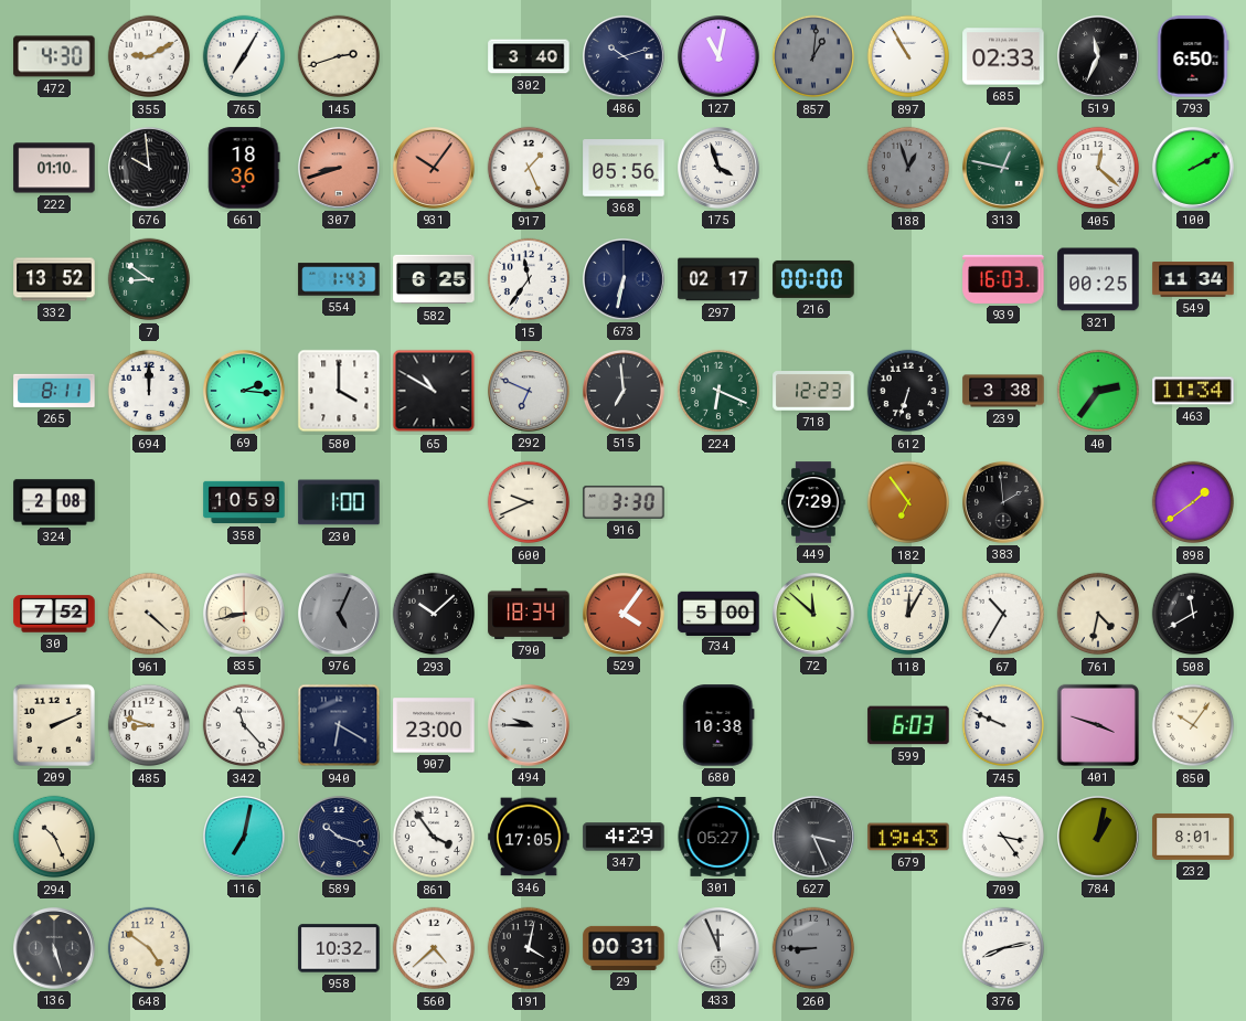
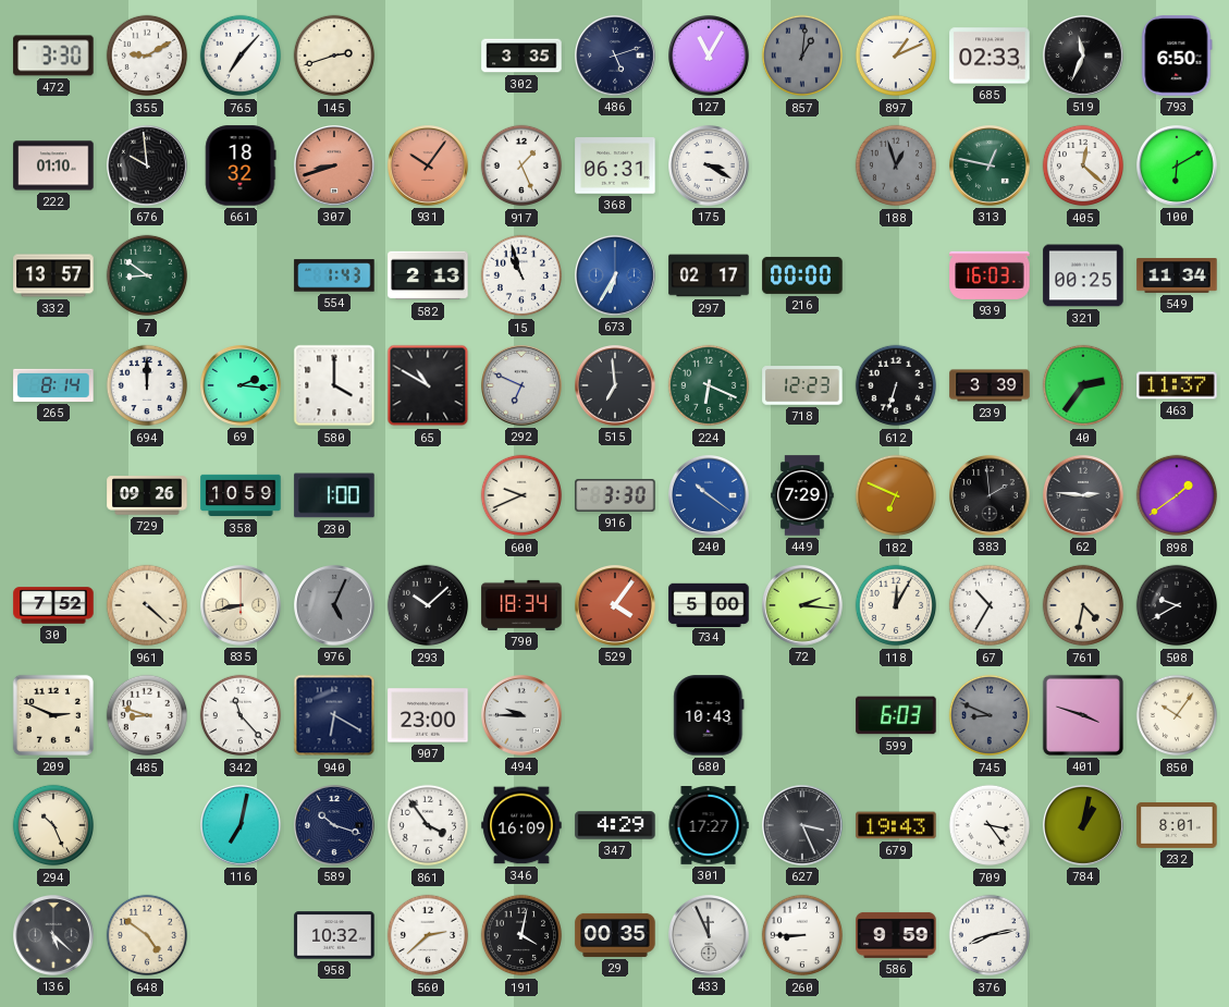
472: 4:30 -> 3:30 (53, 56)
765: 7:05 -> 7:07 (241, 56)
302: 3:40 -> 3:35 (521, 56)
486: 10:12 -> 5:12 (616, 57)
127: 11:02 -> 11:05 (710, 57)
897: 10:55 -> 1:11 (896, 56)
661: 18:36 -> 18:32 (241, 165)
368: 05:56 -> 06:31 (615, 165)
175: 3:57 -> 3:20 (710, 167)
100: 2:10 -> 6:10 (1178, 167)
332: 13:52 -> 13:57 (53, 275)
582: 6:25 -> 2:13 (428, 275)
15: 11:36 -> 10:57 (521, 275)
673: 6:32 -> 6:35 (616, 277)
673 dial: navy -> blue (616, 277)
265: 8:11 -> 8:14 (53, 385)
239: 3:38 -> 3:39 (990, 385)
463: 11:34 -> 11:37 (1177, 385)
324: 2:08 -> none (54, 502)
729: none -> 09:26 (147, 495)
240: none -> 10:21 (710, 496)
182: 6:54 -> 6:49 (896, 495)
62: none -> 2:46 (1084, 496)
72: 11:52 -> 2:16 (803, 606)
508: 11:40 -> 9:40 (1177, 605)
209: 2:11 -> 2:49 (53, 715)
680: 10:38 -> 10:43 (709, 715)
745: 9:49 -> 8:49 (990, 715)
745 dial: white -> grey (990, 715)
346: 17:05 -> 16:09 (521, 825)
301: 05:27 -> 17:27 (709, 826)
136: 5:27 -> 5:22 (54, 936)
560: 4:38 -> 2:38 (428, 935)
29: 00:31 -> 00:35 (615, 935)
260 dial: grey -> white (802, 935)
586: none -> 9:59 (896, 935)
